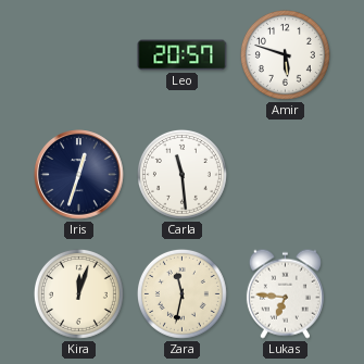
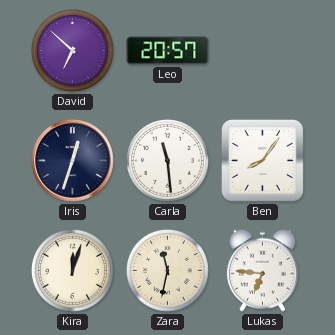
David: none -> 6:52 (72, 50)
Amir: 5:48 -> none (285, 54)
Ben: none -> 8:06 (262, 160)
